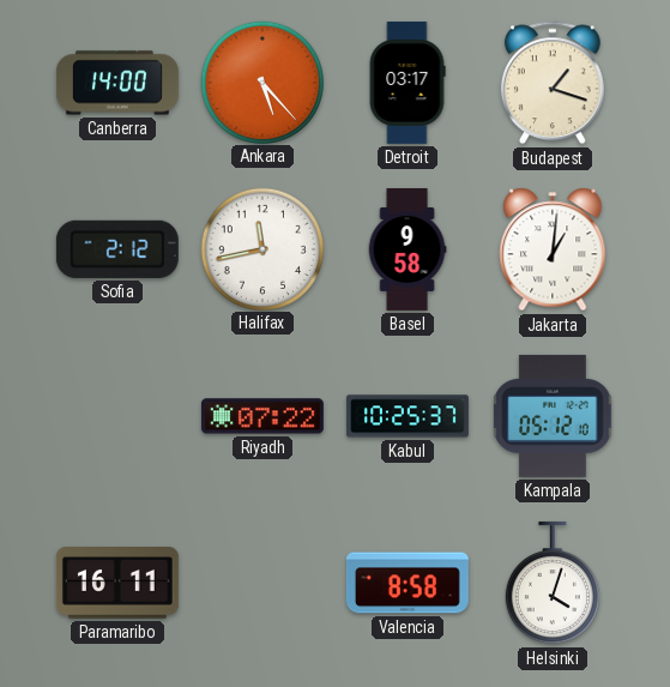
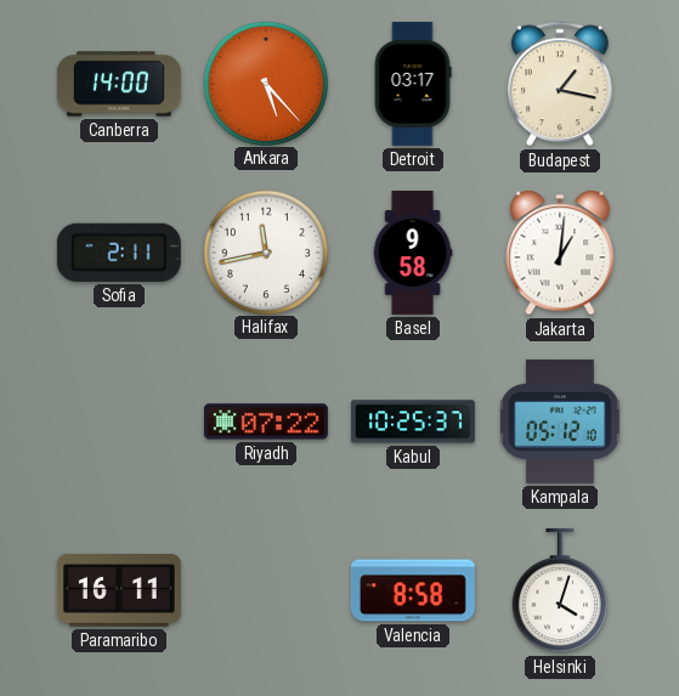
Budapest: 1:18 -> 1:17 (560, 84)
Sofia: 2:12 -> 2:11 (119, 253)
